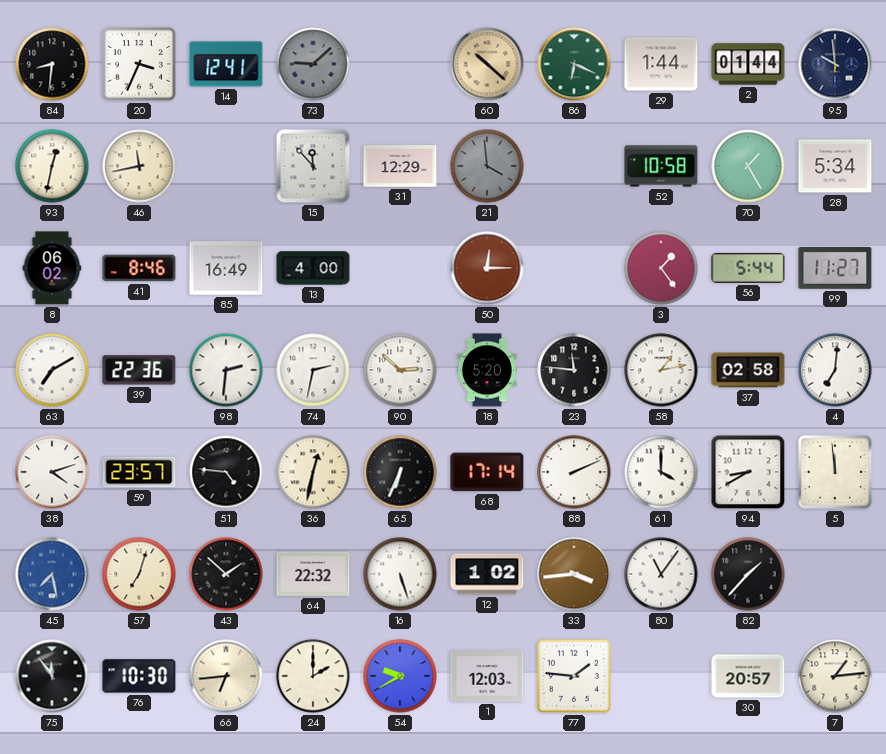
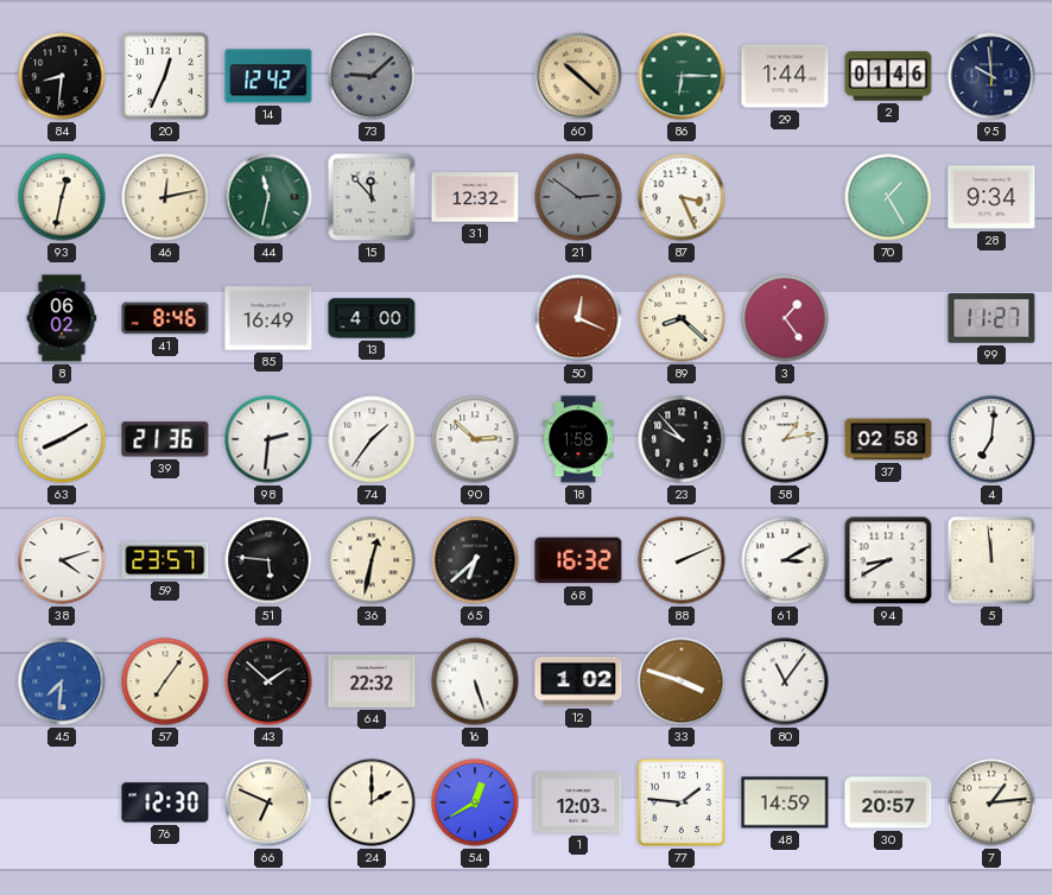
20: 3:34 -> 12:34 (166, 77)
14: 12:41 -> 12:42 (268, 76)
86: 6:19 -> 6:15 (682, 76)
2: 01:44 -> 01:46 (888, 76)
46: 11:43 -> 12:13 (165, 197)
44: none -> 11:32 (268, 197)
31: 12:29 -> 12:32 (475, 197)
21: 3:59 -> 2:51 (578, 197)
87: none -> 3:26 (682, 197)
52: 10:58 -> none (661, 166)
28: 5:34 -> 9:34 (991, 197)
50: 12:15 -> 12:19 (578, 318)
89: none -> 8:22 (682, 318)
56: 5:44 -> none (748, 268)
63: 7:10 -> 8:10 (62, 439)
39: 22:36 -> 21:36 (165, 439)
74: 2:32 -> 1:36 (372, 439)
18: 5:20 -> 1:58 (579, 439)
23: 11:46 -> 9:53 (682, 439)
51: 4:46 -> 5:46 (268, 560)
65: 6:34 -> 6:38 (475, 560)
68: 17:14 -> 16:32 (578, 560)
61: 4:00 -> 3:10 (785, 560)
45: 7:28 -> 7:31 (62, 681)
57: 7:03 -> 7:06 (165, 681)
33: 3:44 -> 3:48 (682, 681)
82: 1:37 -> none (748, 574)
75: 11:54 -> none (52, 676)
76: 10:30 -> 12:30 (165, 802)
66: 6:44 -> 6:49 (268, 802)
54: 9:40 -> 12:40 (475, 802)
48: none -> 14:59 (785, 802)
